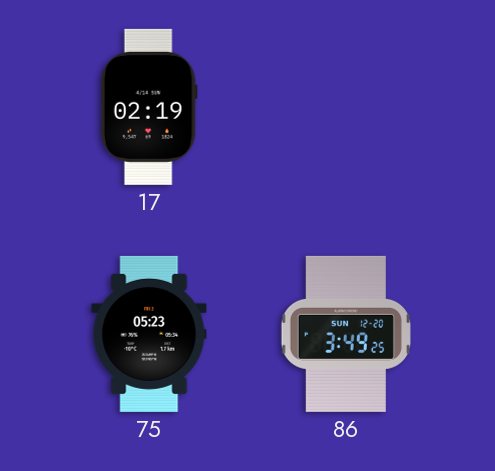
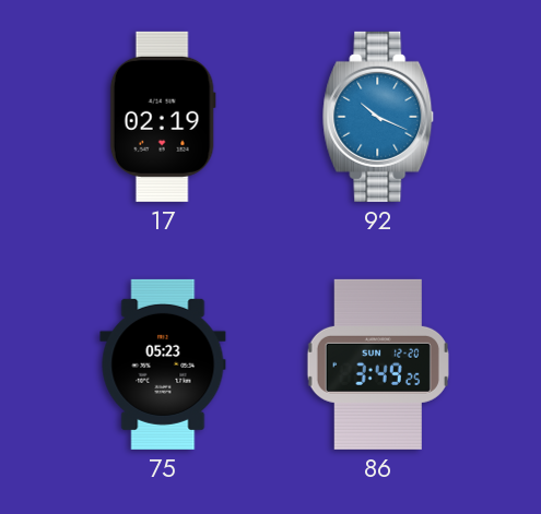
92: none -> 10:19 (379, 117)
